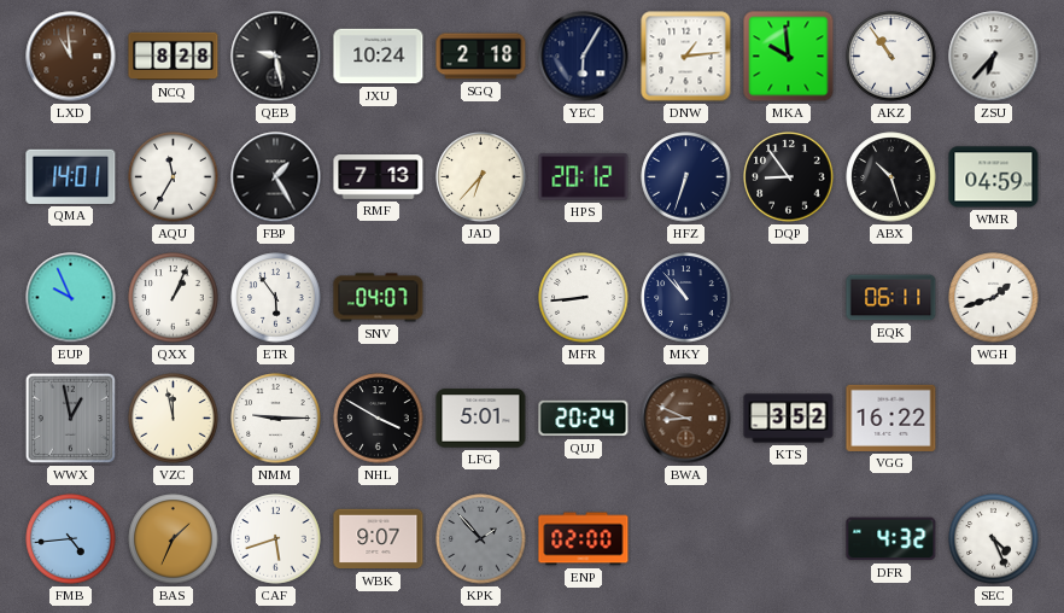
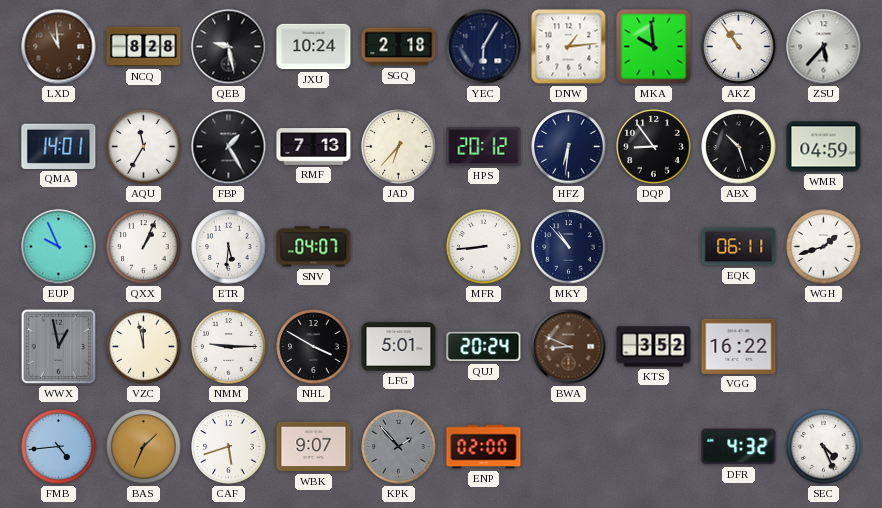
ZSU: 6:37 -> 5:37 (824, 47)
HFZ: 6:33 -> 6:31 (569, 147)
ETR: 5:54 -> 5:31 (229, 247)
